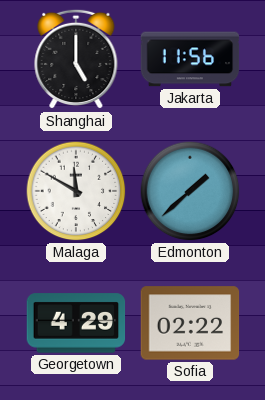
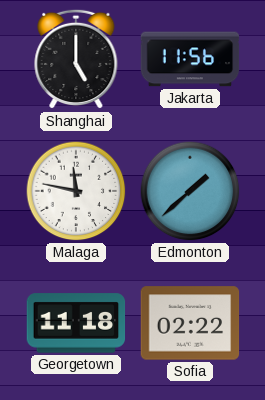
Malaga: 11:50 -> 11:47 (76, 191)
Georgetown: 4:29 -> 11:18 (76, 323)
